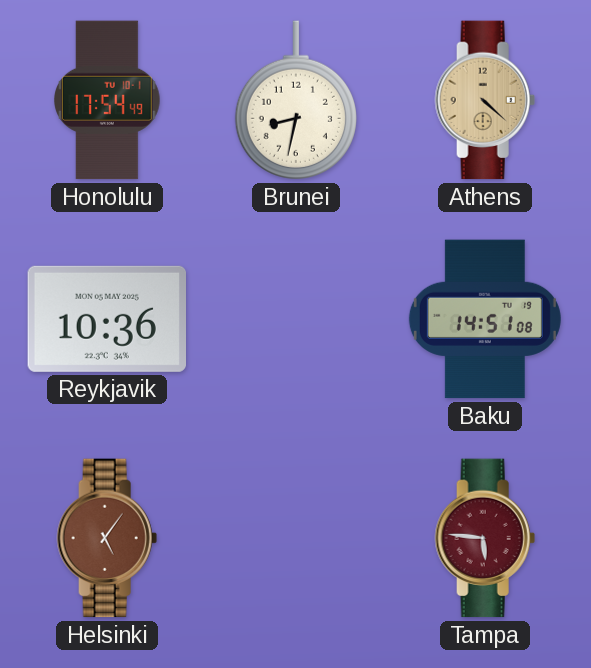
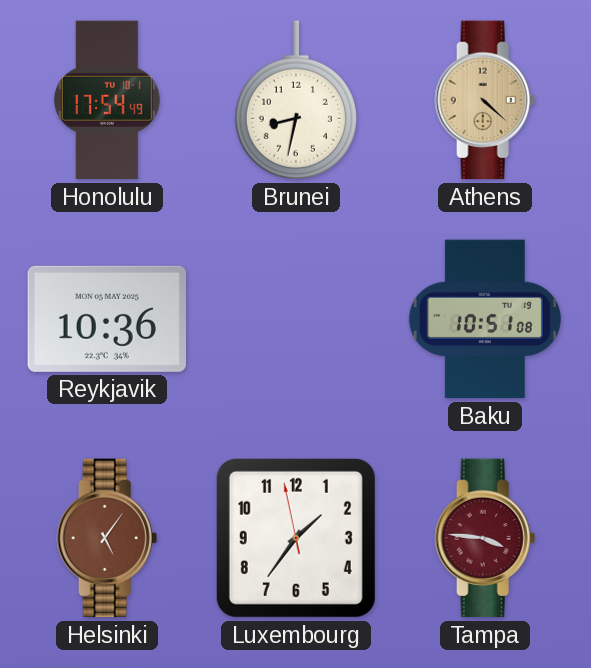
Baku: 14:51 -> 10:51 (485, 319)
Luxembourg: none -> 1:35 (296, 538)
Tampa: 5:46 -> 3:46 (485, 538)
